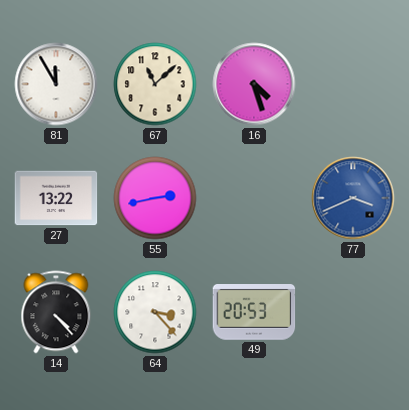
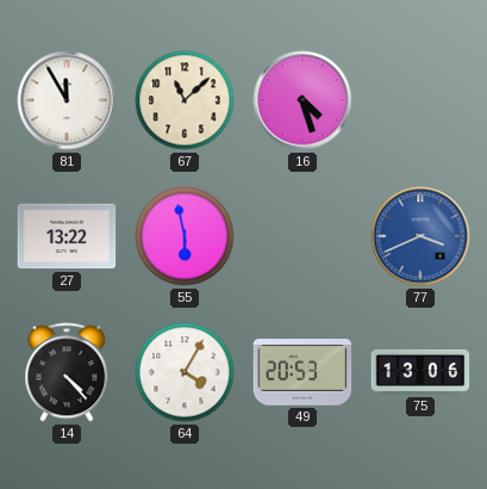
55: 2:43 -> 5:58 (185, 236)
64: 3:23 -> 4:05 (185, 372)
75: none -> 13:06 (420, 372)
